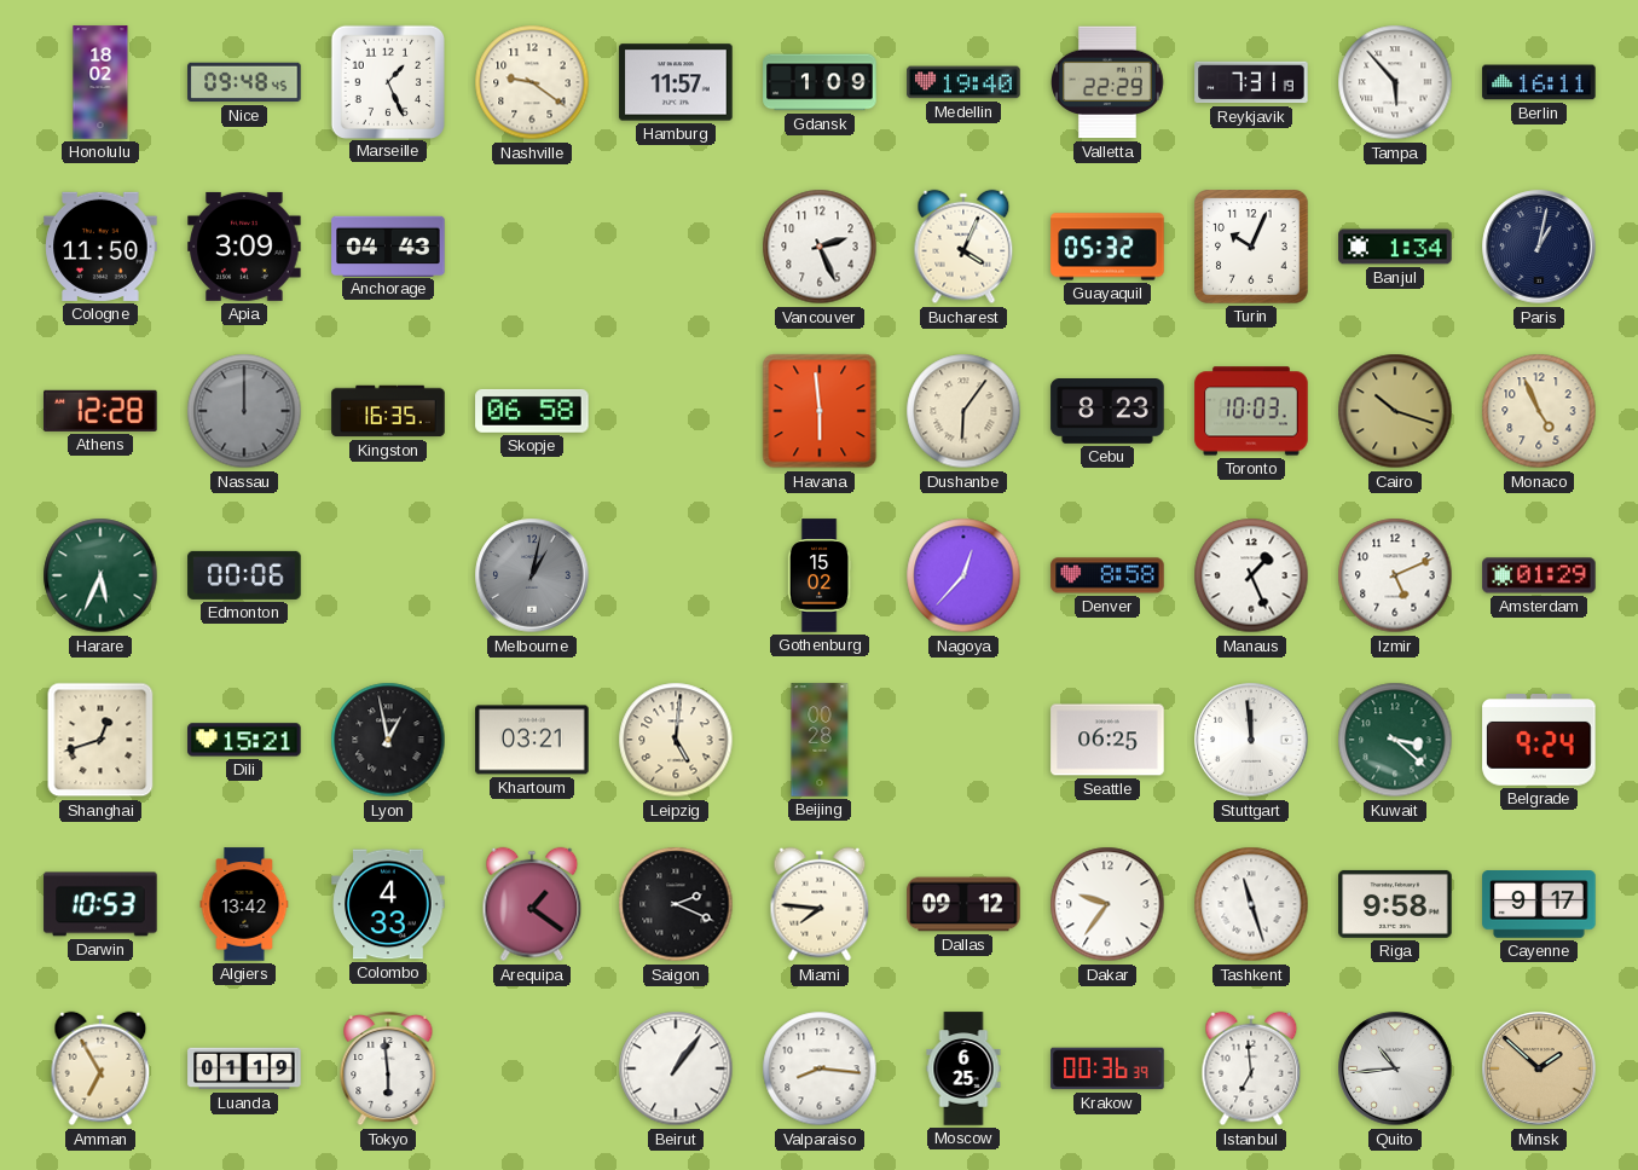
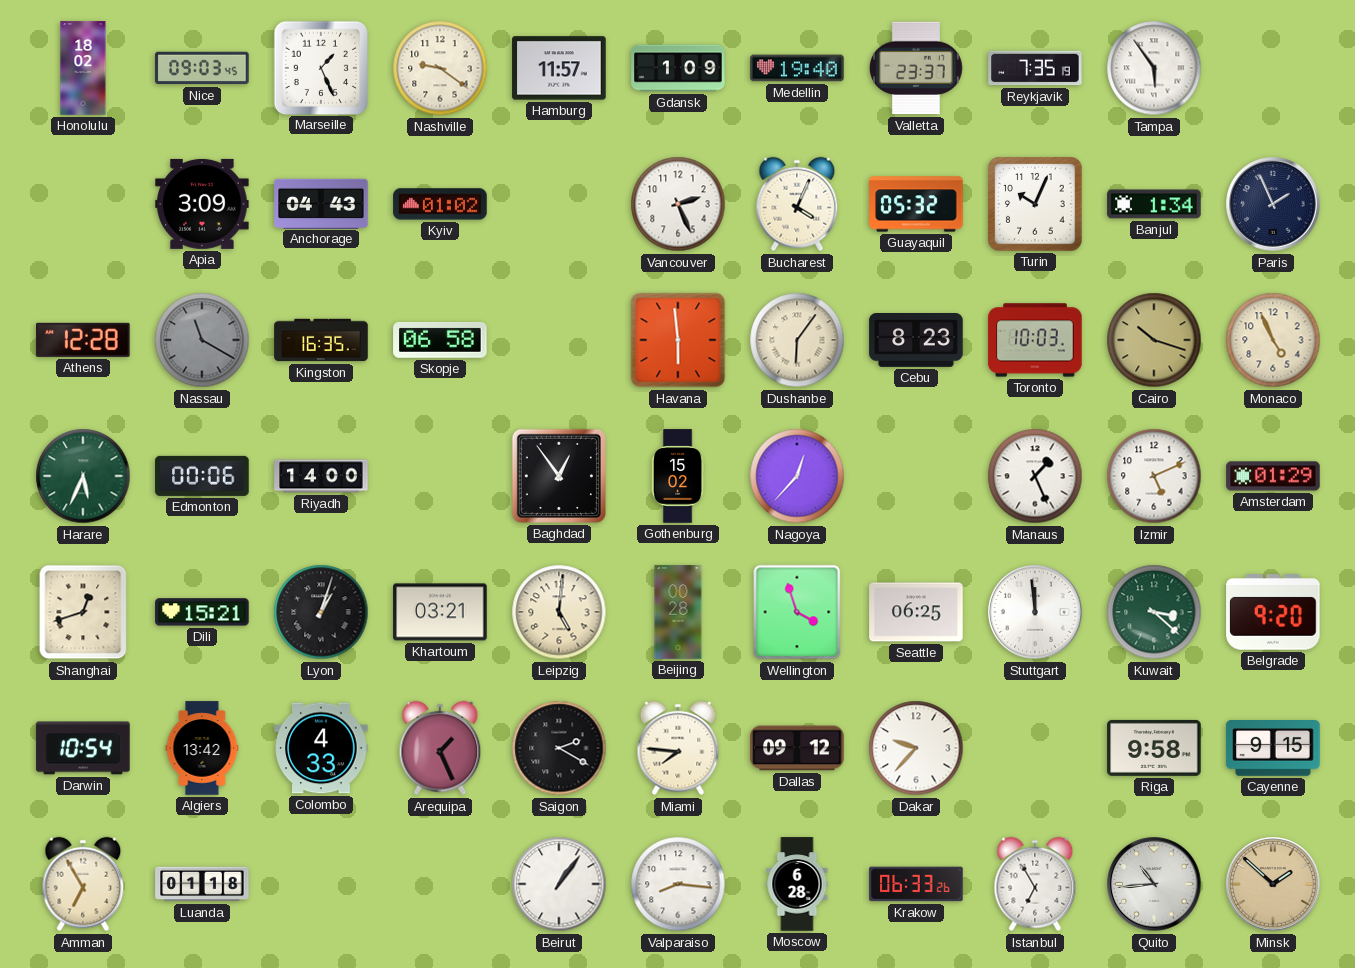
Nice: 09:48 -> 09:03 (202, 68)
Valletta: 22:29 -> 23:37 (917, 68)
Reykjavik: 7:31 -> 7:35 (1035, 68)
Tampa: 5:53 -> 5:54 (1154, 68)
Berlin: 16:11 -> none (1539, 82)
Cologne: 11:50 -> none (100, 247)
Kyiv: none -> 01:02 (440, 204)
Paris: 1:02 -> 1:56 (1273, 204)
Nassau: 12:00 -> 11:20 (202, 340)
Riyadh: none -> 14:00 (321, 476)
Melbourne: 1:02 -> none (532, 575)
Baghdad: none -> 12:54 (559, 476)
Denver: 8:58 -> none (1107, 575)
Lyon: 12:58 -> 1:03 (321, 612)
Wellington: none -> 3:57 (797, 612)
Belgrade: 9:24 -> 9:20 (1273, 613)
Darwin: 10:53 -> 10:54 (83, 748)
Arequipa: 1:21 -> 1:26 (440, 748)
Saigon: 2:19 -> 2:20 (559, 748)
Dakar: 9:36 -> 9:37 (916, 748)
Tashkent: 11:27 -> none (1251, 904)
Cayenne: 9:17 -> 9:15 (1273, 749)
Luanda: 01:19 -> 01:18 (202, 884)
Tokyo: 5:59 -> none (388, 1068)
Moscow: 6:25 -> 6:28 (797, 884)
Krakow: 00:36 -> 06:33 (916, 884)
Istanbul: 6:59 -> 6:55 (1035, 884)
